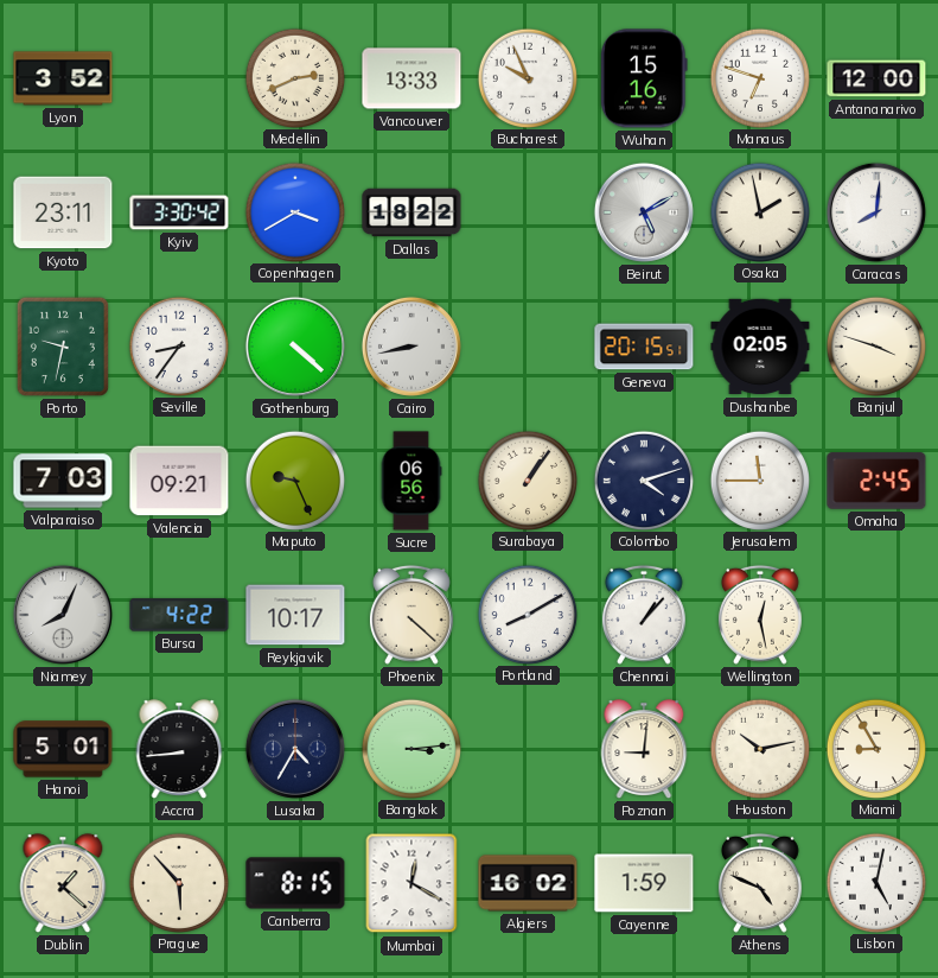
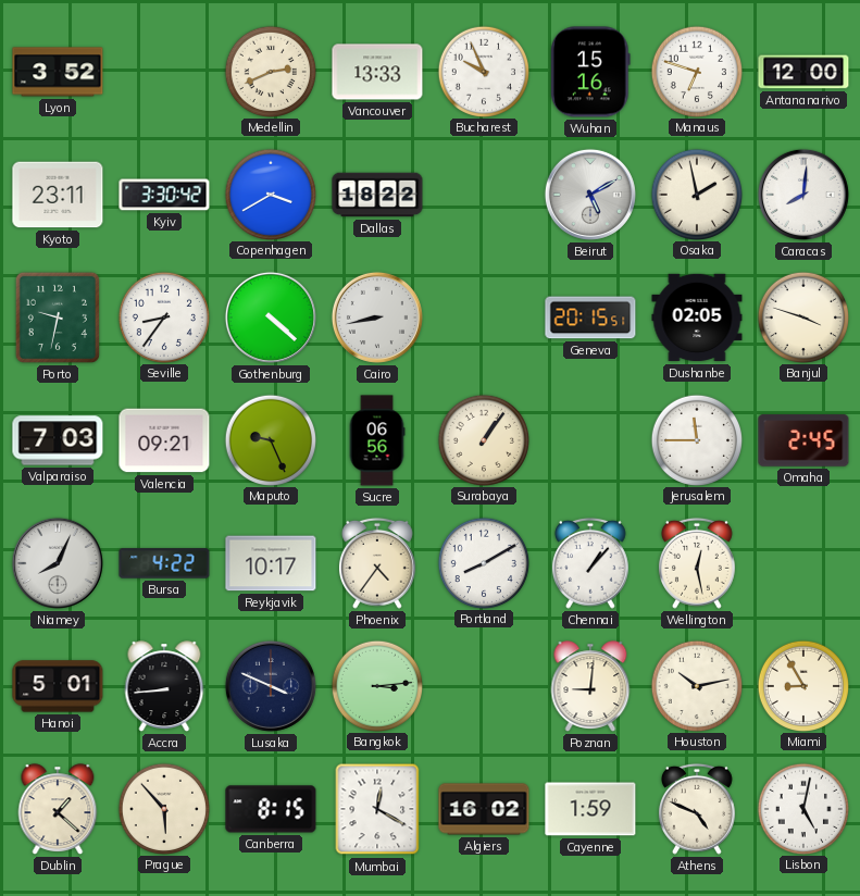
Colombo: 4:12 -> none (643, 480)
Phoenix: 4:22 -> 4:36 (377, 563)
Lusaka: 4:35 -> 3:49 (271, 686)
